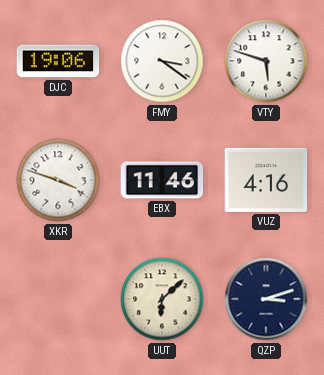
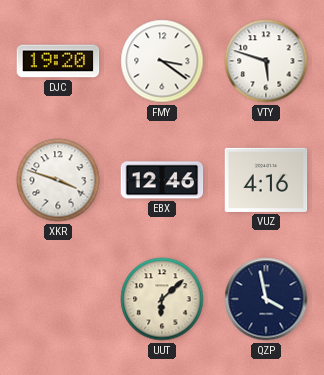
DJC: 19:06 -> 19:20 (58, 61)
EBX: 11:46 -> 12:46 (162, 180)
QZP: 3:12 -> 3:58 (266, 299)
